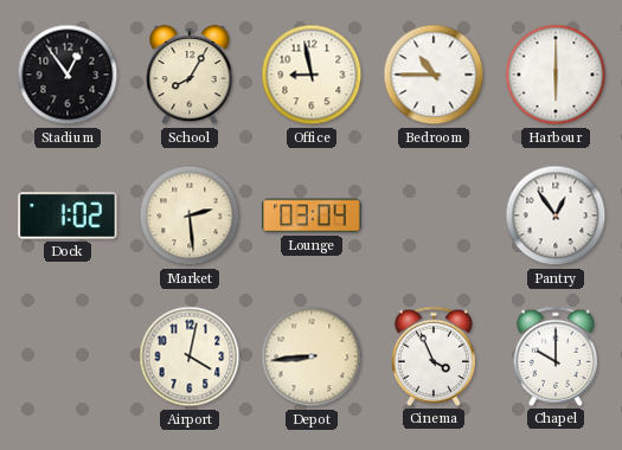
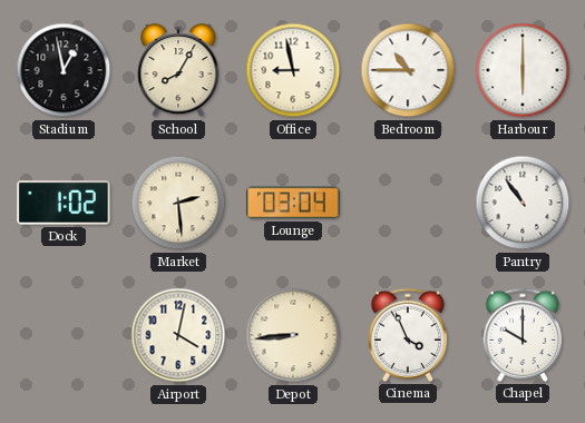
Stadium: 12:54 -> 12:58 (64, 70)
Pantry: 12:54 -> 10:54 (523, 203)
